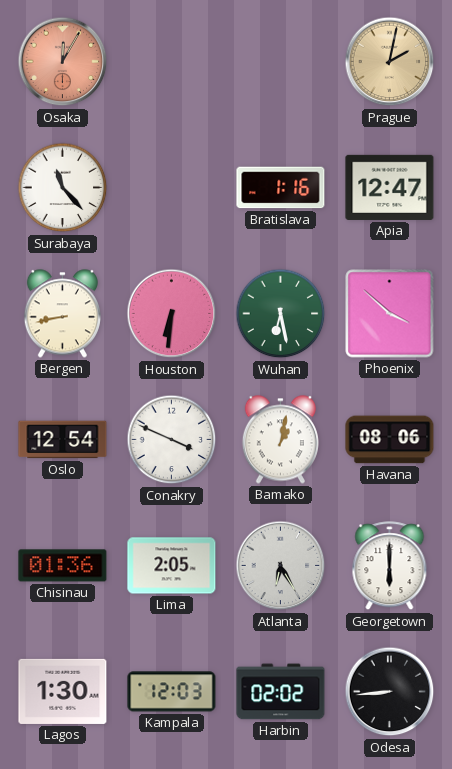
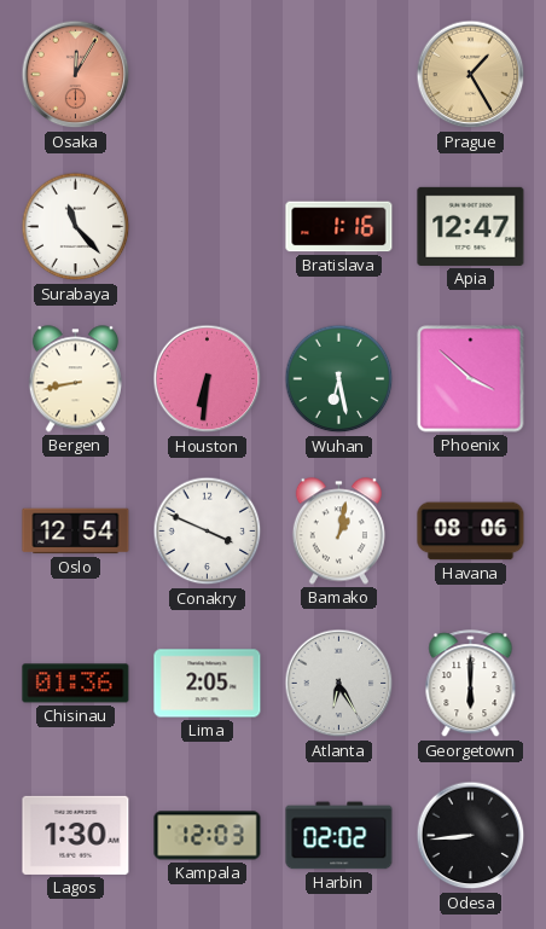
Prague: 2:02 -> 1:25 (471, 75)
